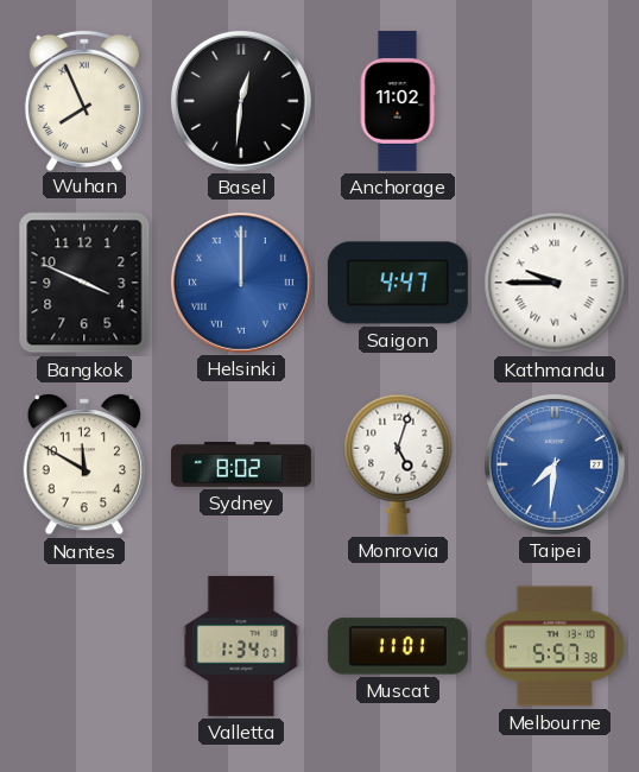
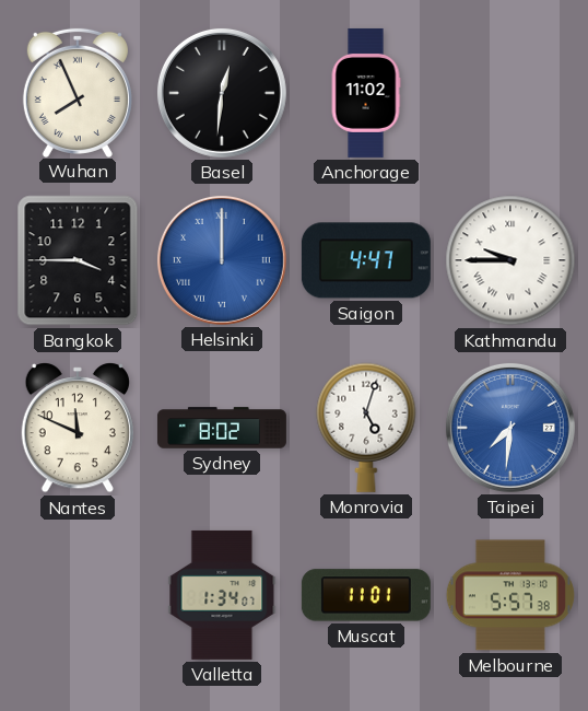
Bangkok: 3:49 -> 3:45 (78, 260)
Nantes: 11:50 -> 11:49 (78, 428)
